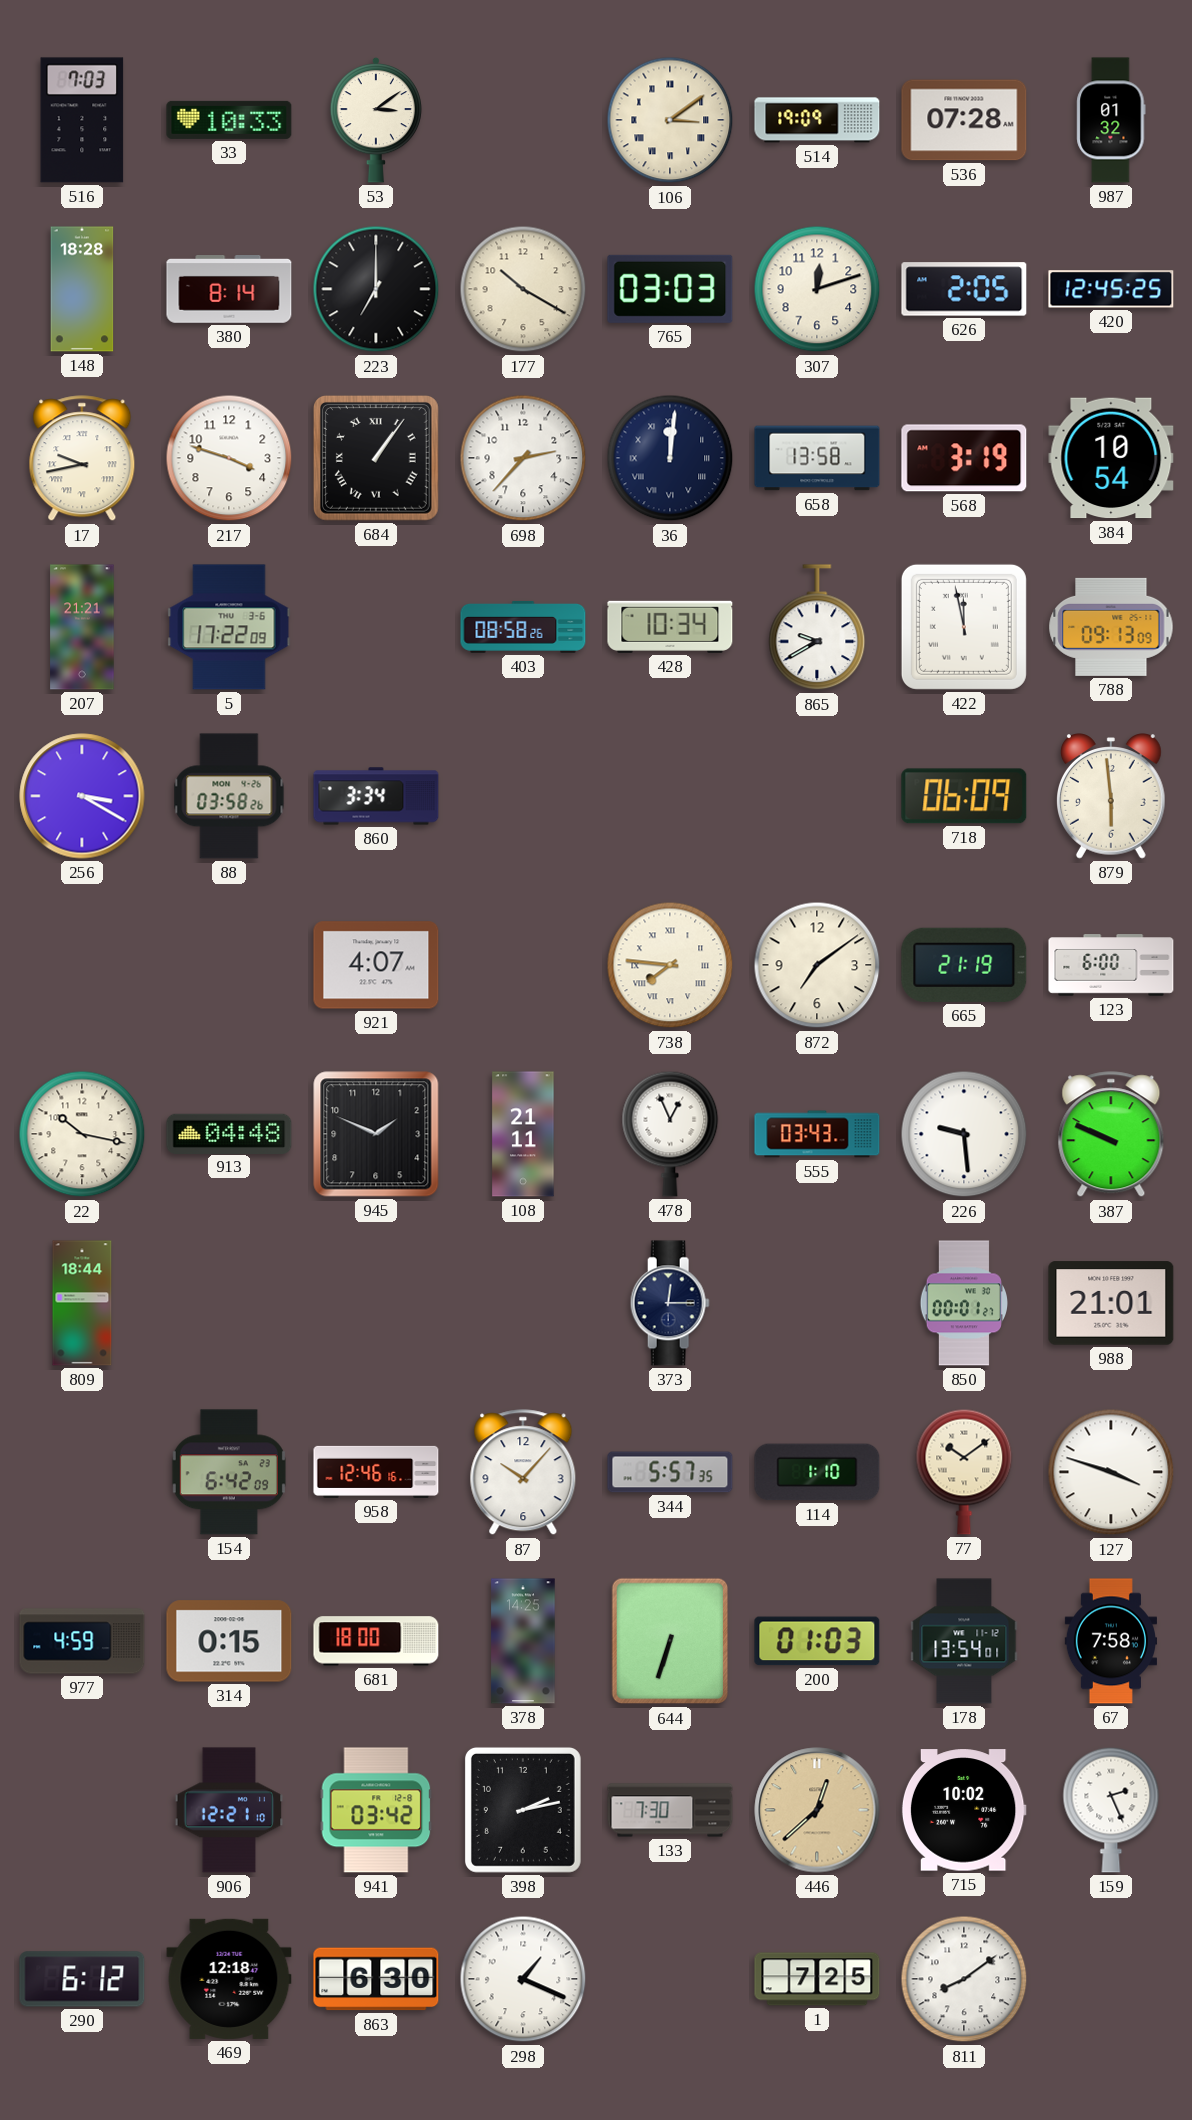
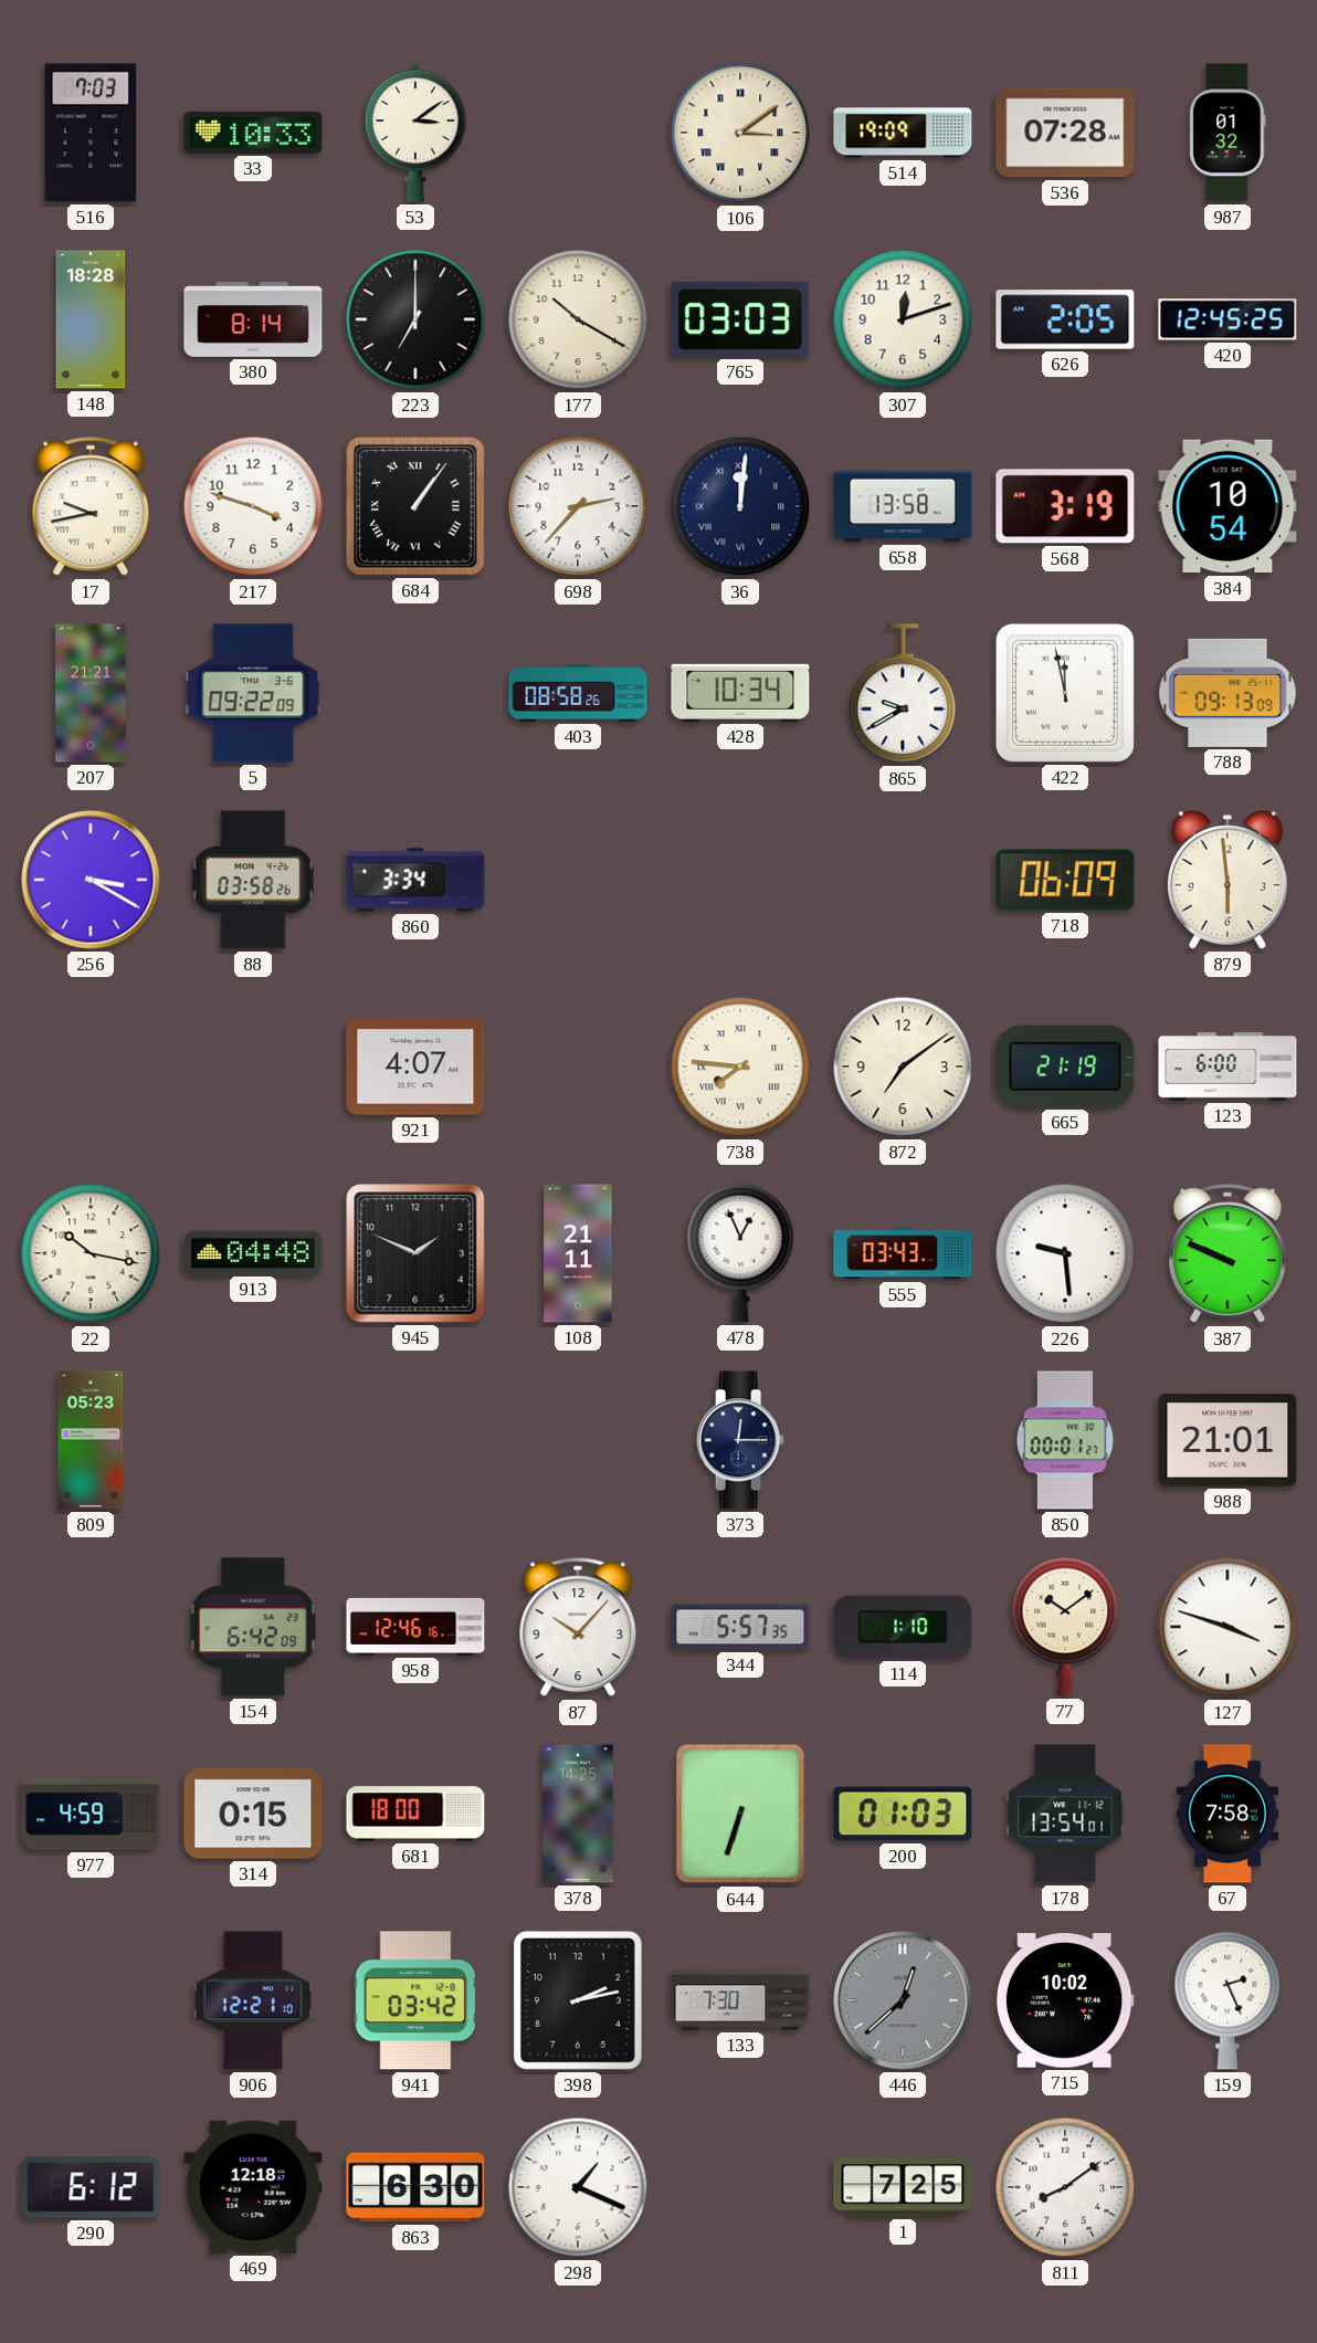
5: 17:22 -> 09:22 (253, 693)
809: 18:44 -> 05:23 (91, 1440)
446 dial: champagne -> grey (903, 2000)
